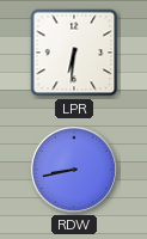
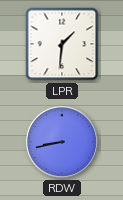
LPR: 6:31 -> 1:31 (62, 44)
